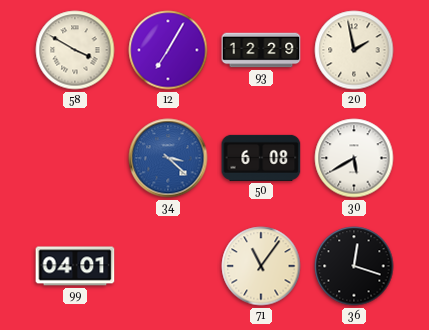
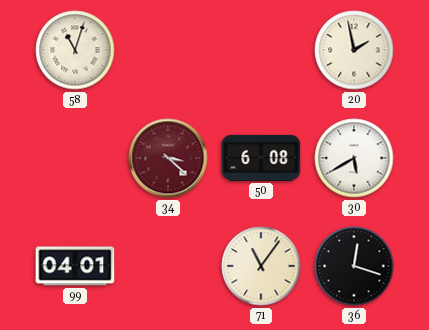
58: 3:50 -> 11:03 (75, 50)
12: 7:05 -> none (168, 50)
93: 12:29 -> none (261, 50)
34 dial: blue -> burgundy (168, 158)
